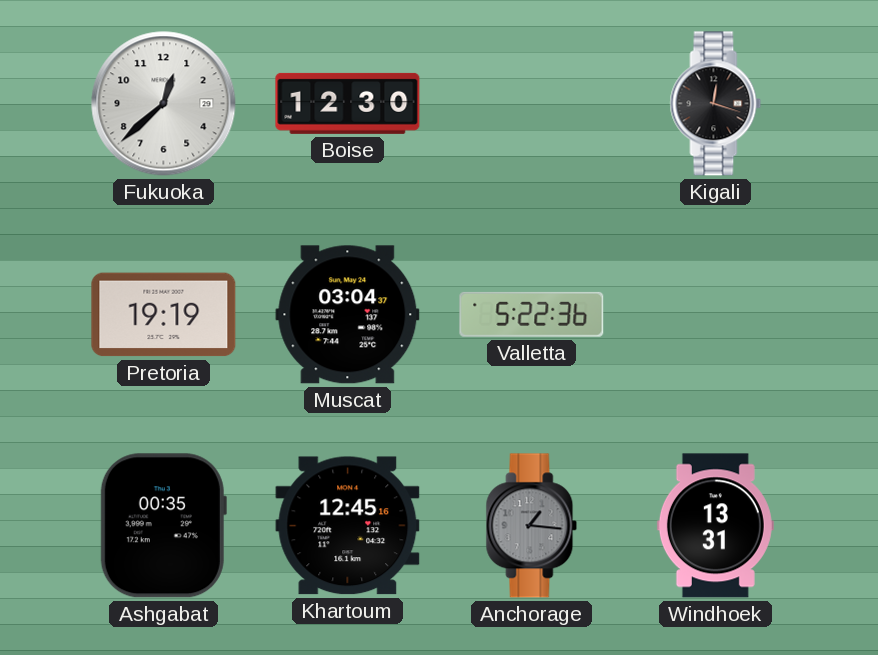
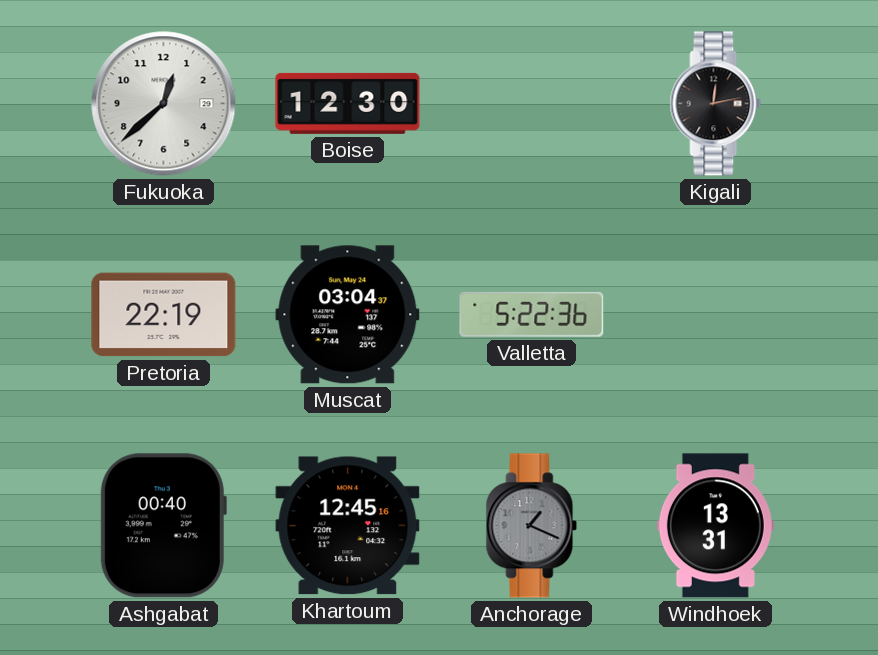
Kigali: 12:18 -> 12:13 (716, 104)
Pretoria: 19:19 -> 22:19 (164, 315)
Ashgabat: 00:35 -> 00:40 (163, 526)
Anchorage: 1:16 -> 1:19 (532, 526)
